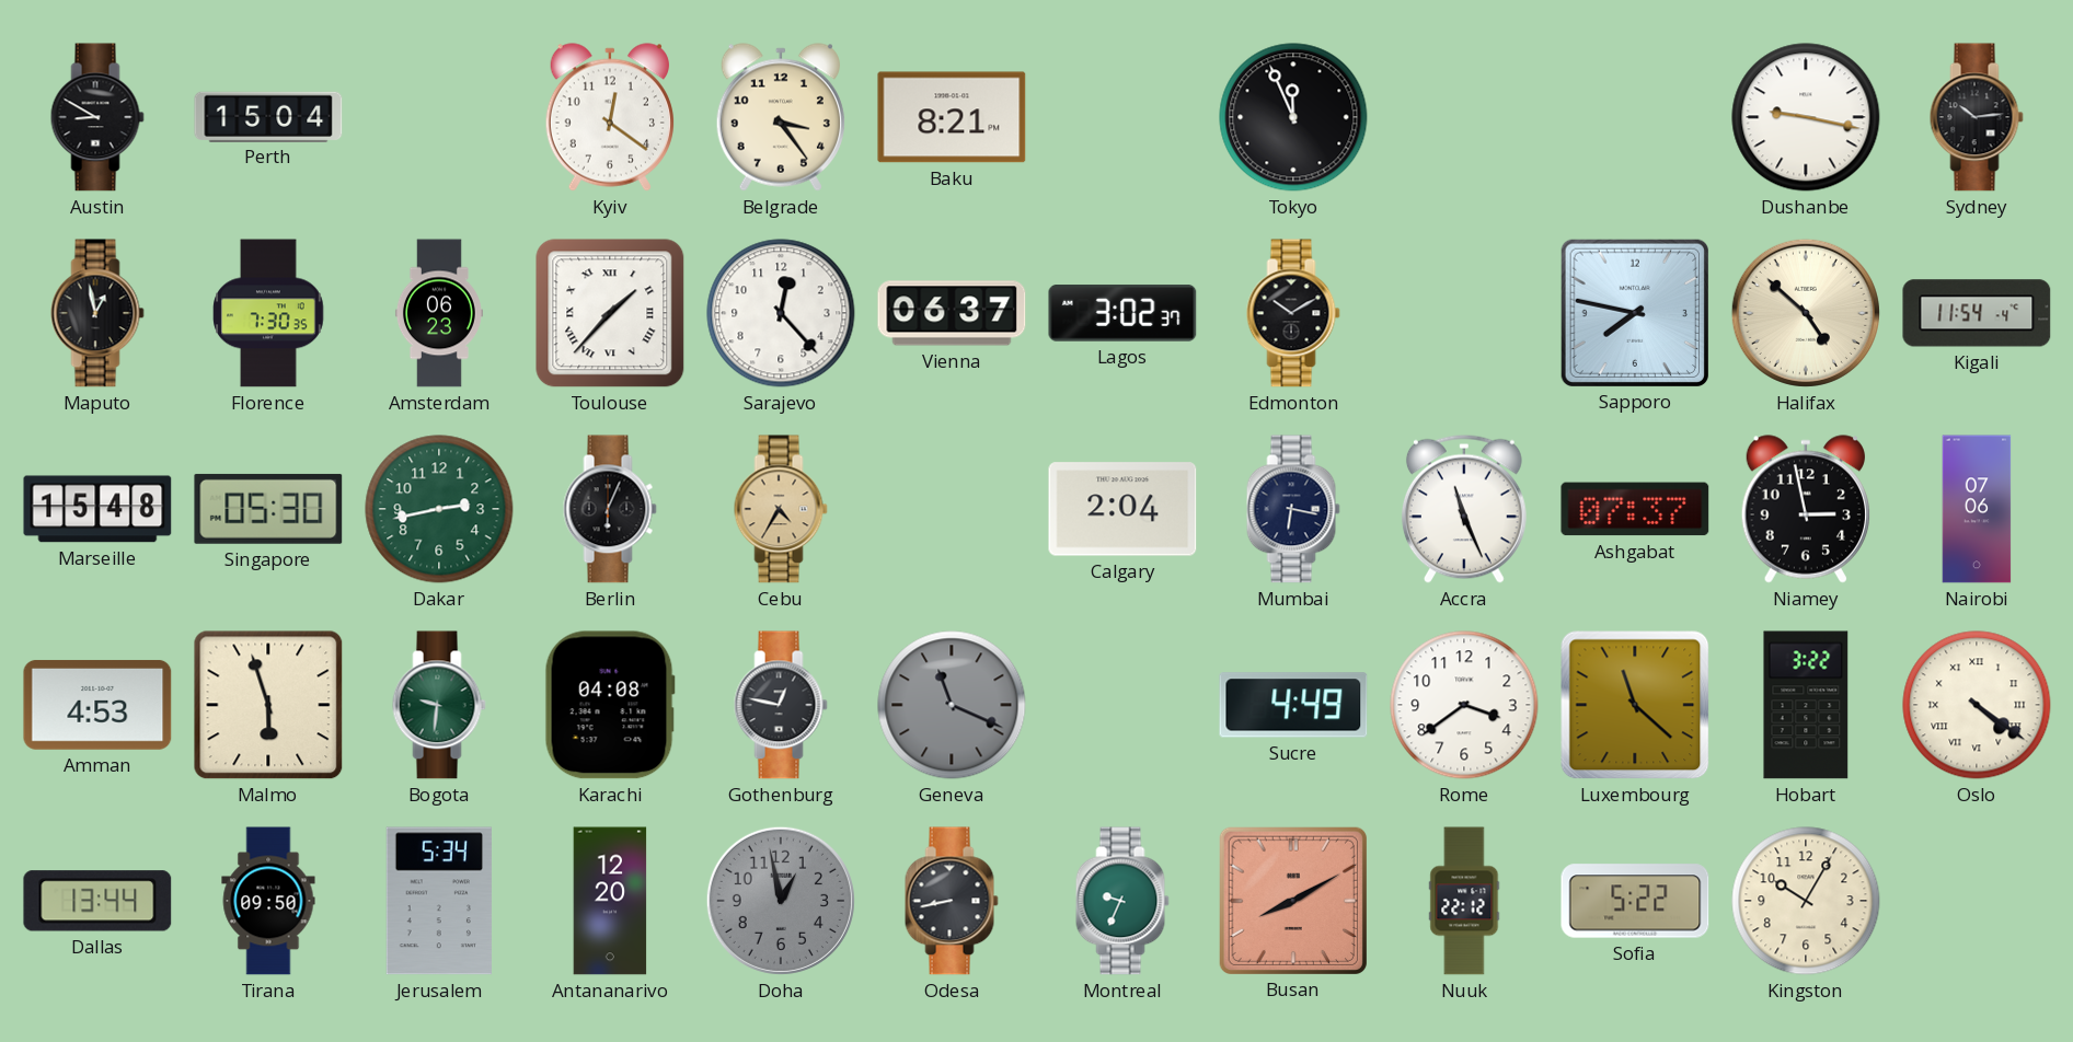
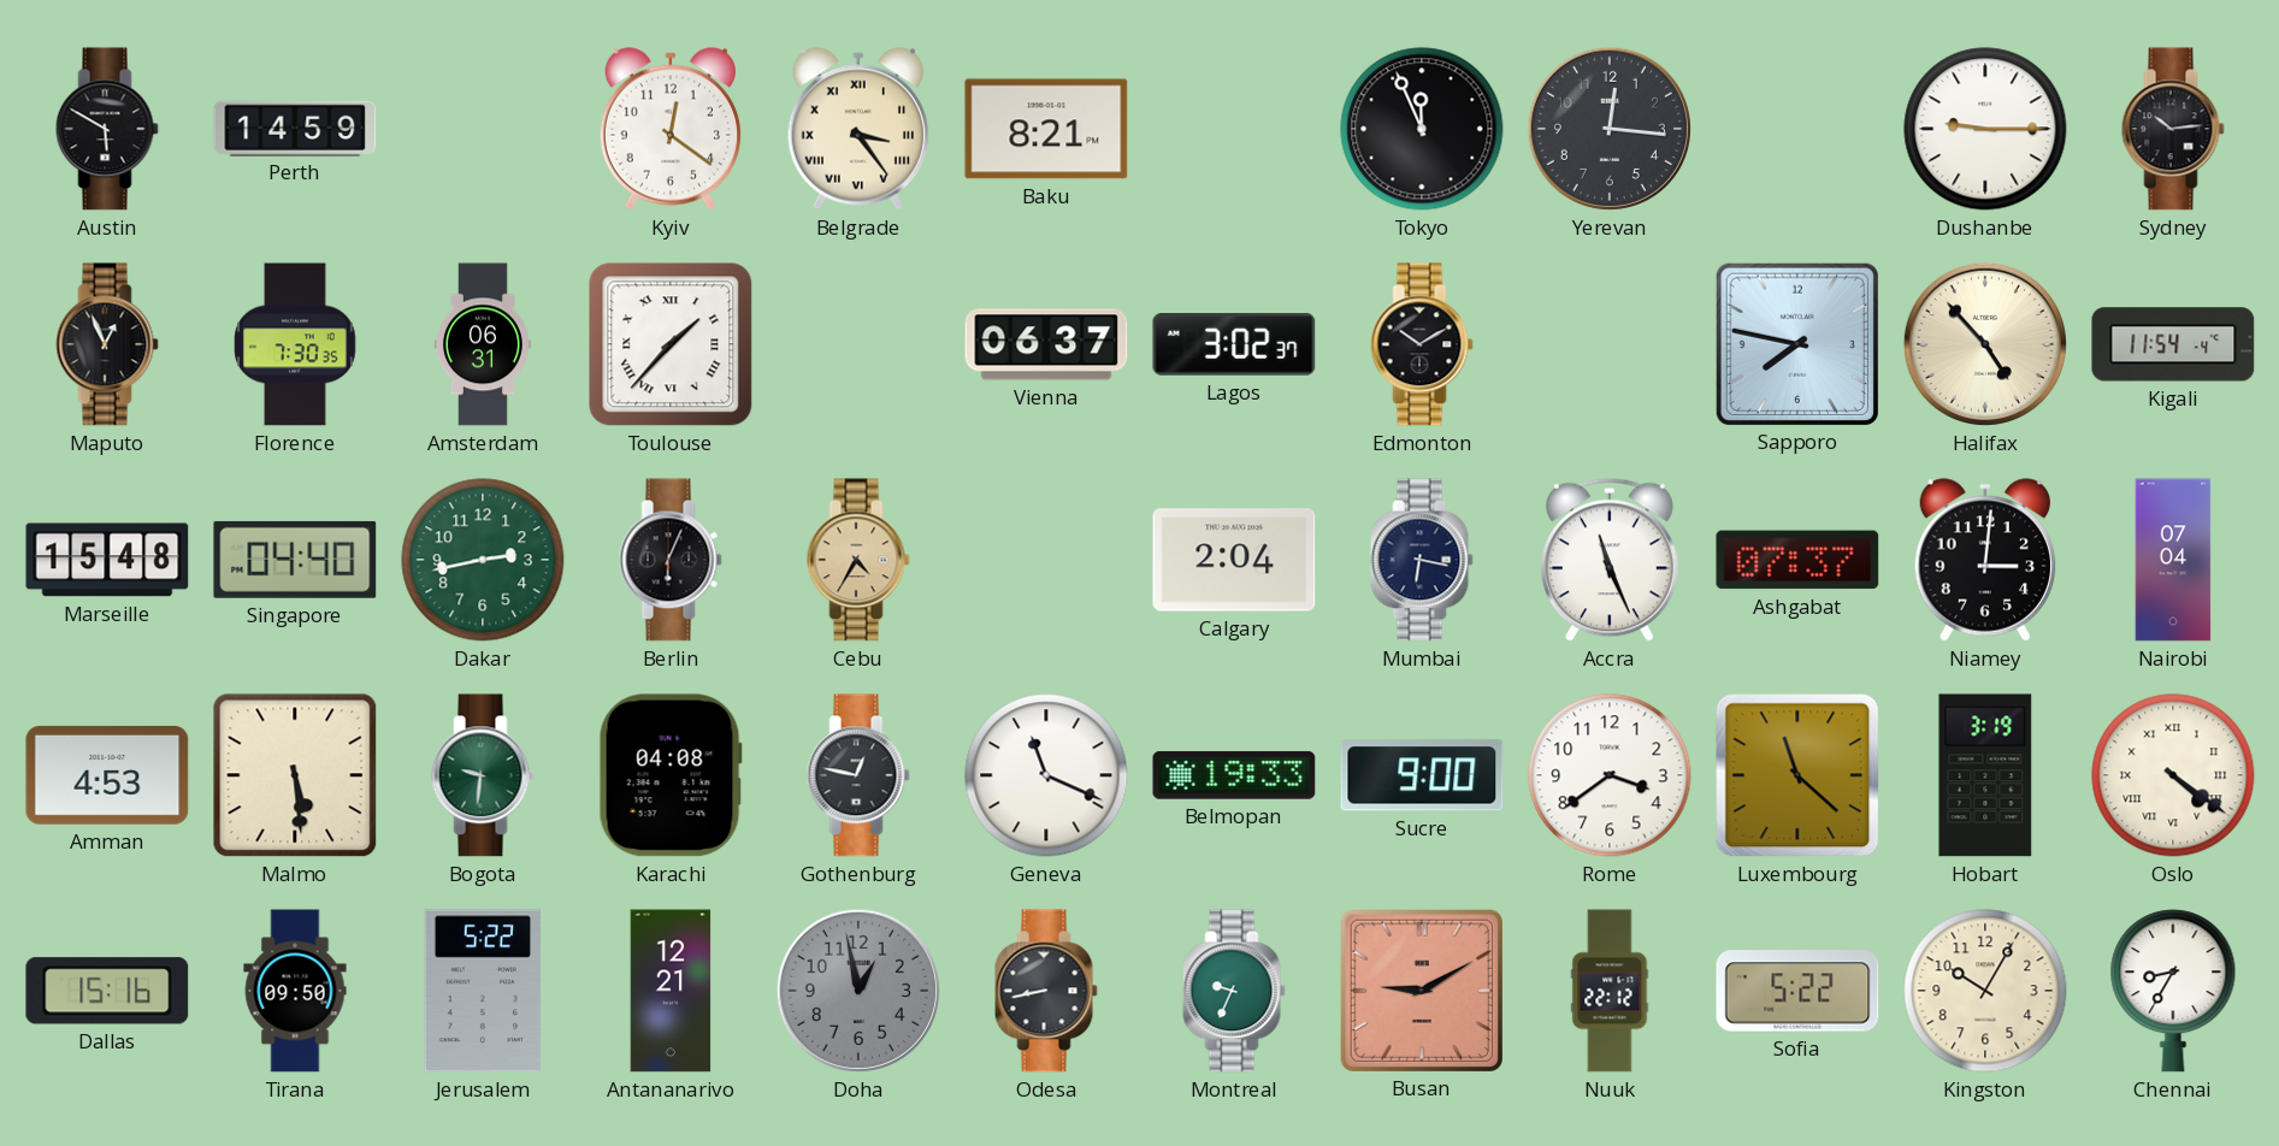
Austin: 8:50 -> 5:50 (107, 129)
Perth: 15:04 -> 14:59 (295, 128)
Belgrade numerals: Arabic -> Roman (858, 129)
Yerevan: none -> 12:16 (1610, 129)
Dushanbe: 9:17 -> 9:15 (1985, 129)
Maputo: 12:58 -> 12:56 (107, 344)
Amsterdam: 06:23 -> 06:31 (483, 344)
Sarajevo: 12:23 -> none (781, 313)
Halifax: 4:52 -> 4:53 (1985, 344)
Singapore: 05:30 -> 04:40 (295, 560)
Niamey: 2:58 -> 3:01 (1985, 560)
Nairobi: 07:06 -> 07:04 (2173, 560)
Malmo: 5:57 -> 5:29 (295, 775)
Geneva dial: grey -> white (1046, 775)
Belmopan: none -> 19:33 (1234, 775)
Sucre: 4:49 -> 9:00 (1422, 775)
Hobart: 3:22 -> 3:19 (1985, 775)
Dallas: 13:44 -> 15:16 (107, 991)
Jerusalem: 5:34 -> 5:22 (483, 991)
Antananarivo: 12:20 -> 12:21 (671, 991)
Busan: 8:10 -> 9:10 (1421, 990)
Chennai: none -> 8:35 (2173, 991)
